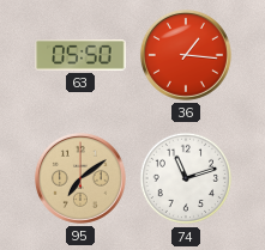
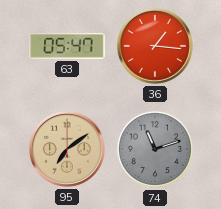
63: 05:50 -> 05:47 (67, 46)
74 dial: white -> grey (155, 149)
